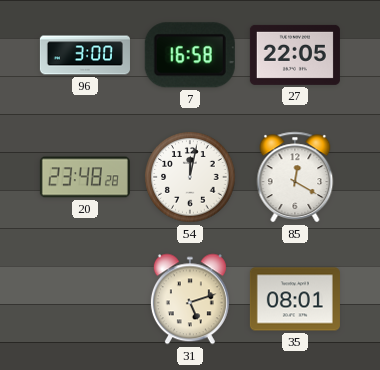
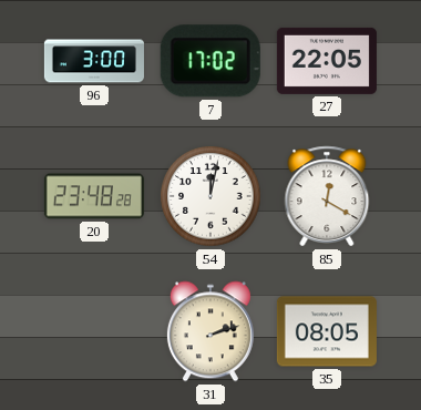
7: 16:58 -> 17:02 (210, 61)
31: 5:12 -> 2:12 (210, 331)
35: 08:01 -> 08:05 (327, 331)
